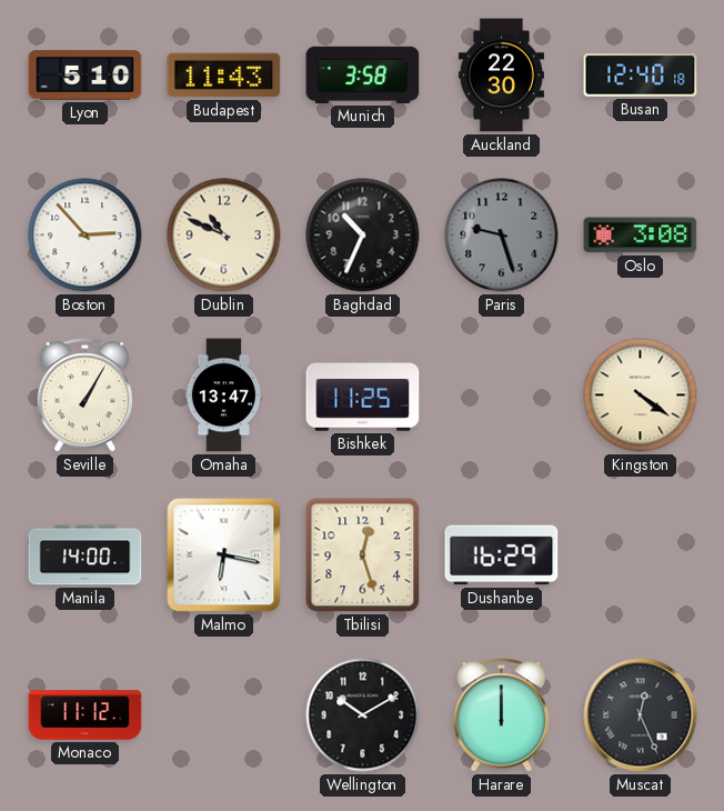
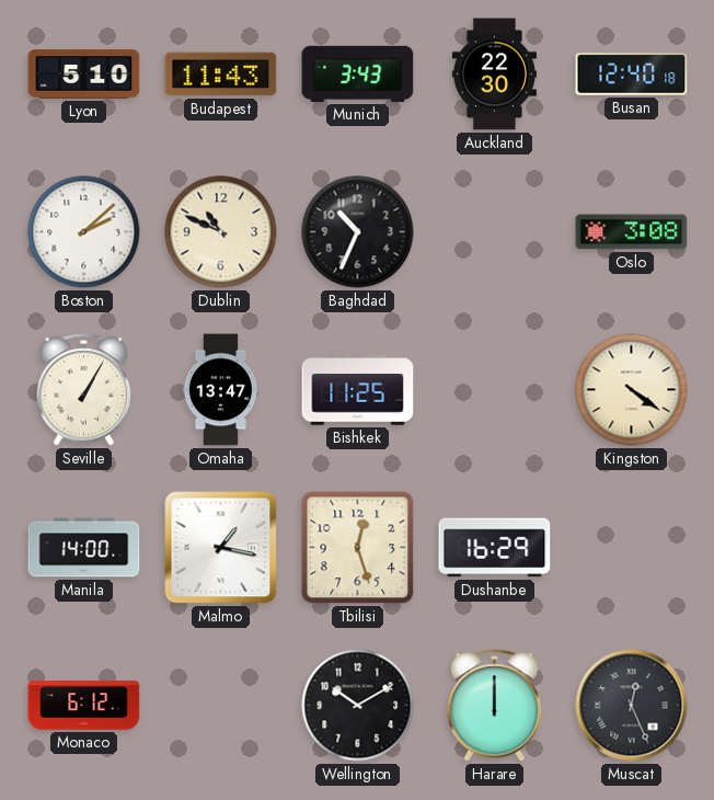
Munich: 3:58 -> 3:43 (358, 73)
Boston: 2:53 -> 2:08 (84, 232)
Paris: 9:27 -> none (502, 236)
Malmo: 6:17 -> 1:17 (221, 548)
Monaco: 11:12 -> 6:12 (84, 706)
